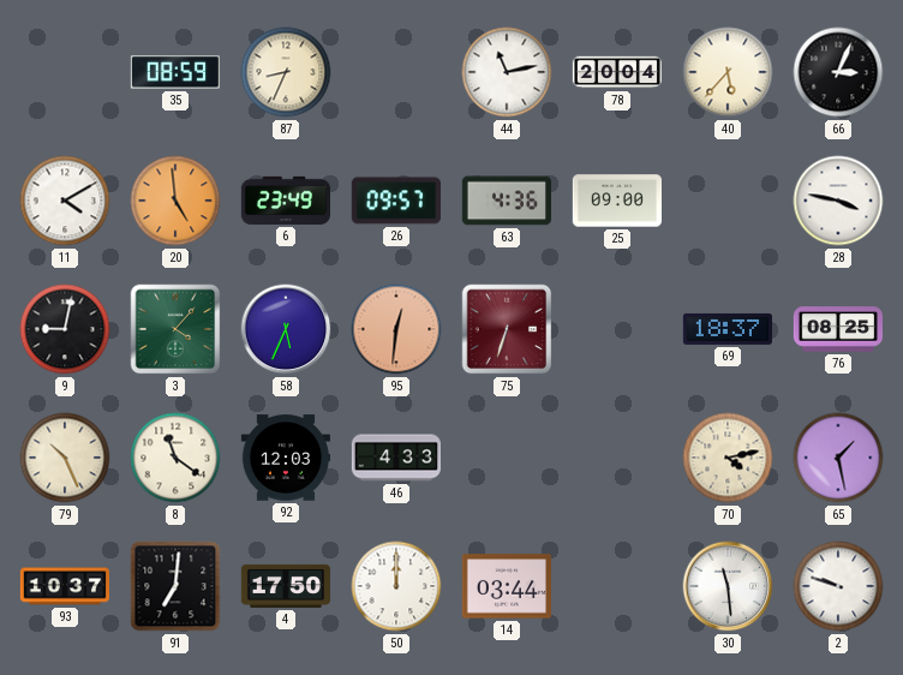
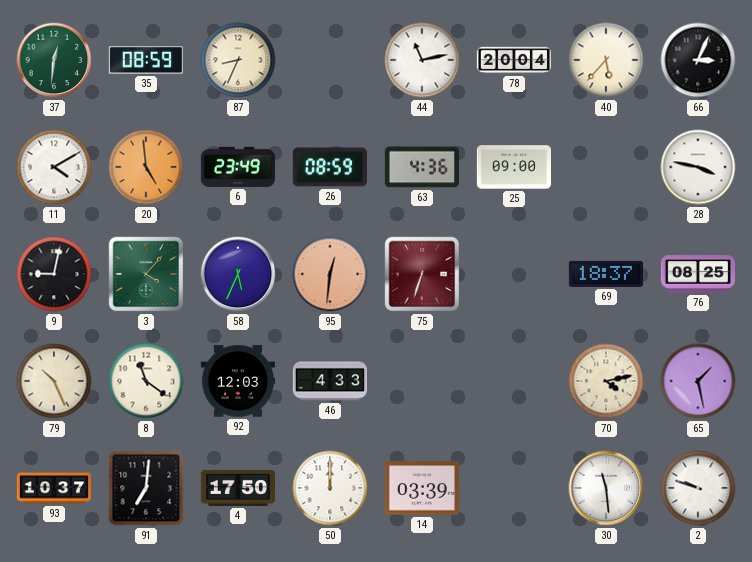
37: none -> 12:31 (54, 60)
26: 09:57 -> 08:59 (330, 167)
14: 03:44 -> 03:39 (422, 488)
